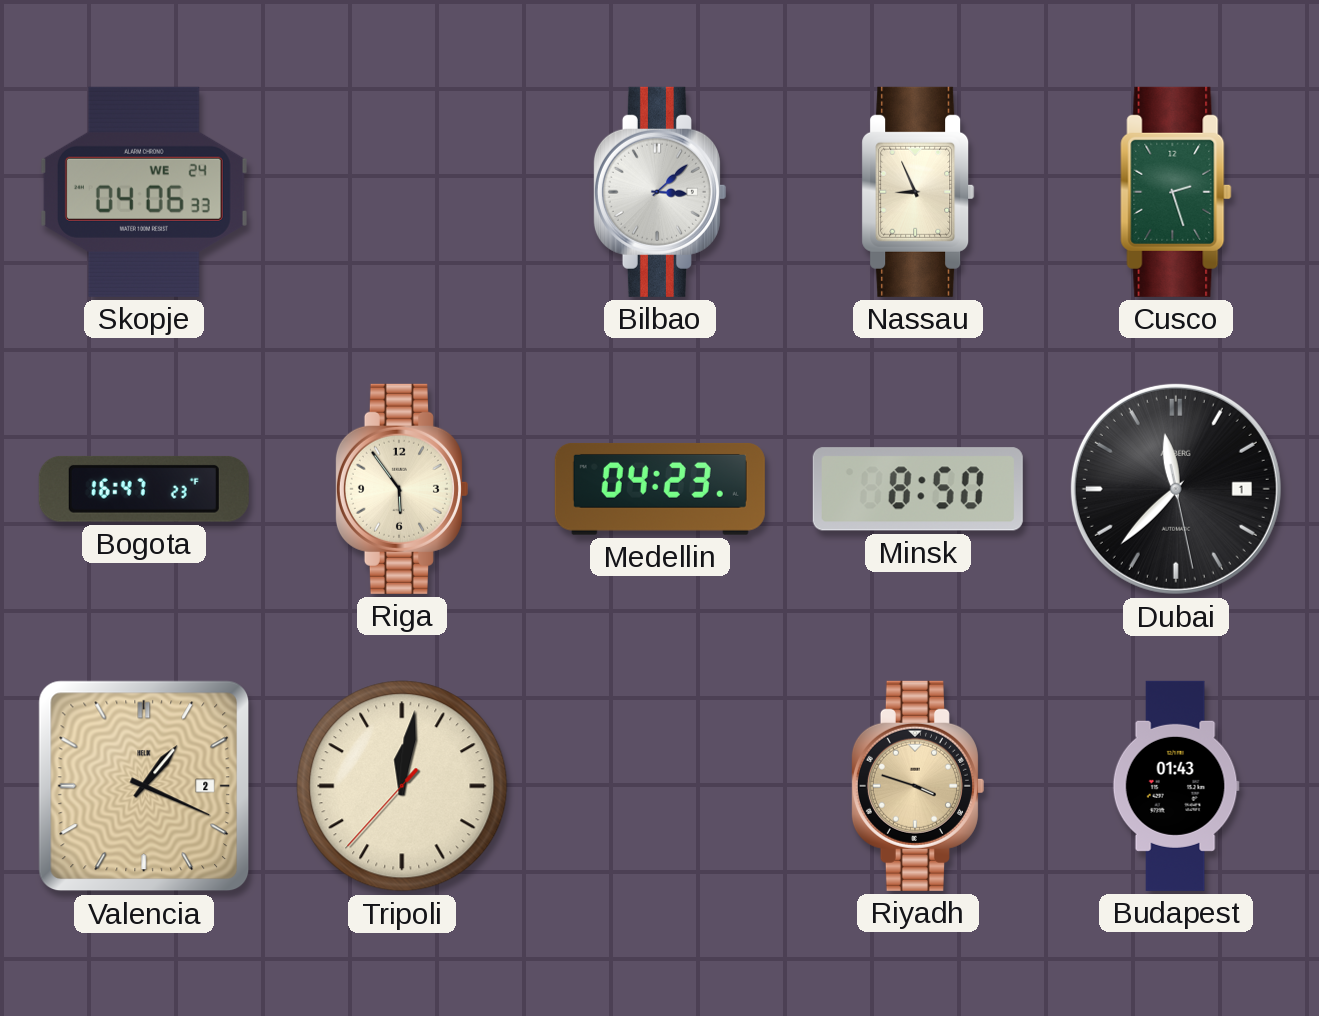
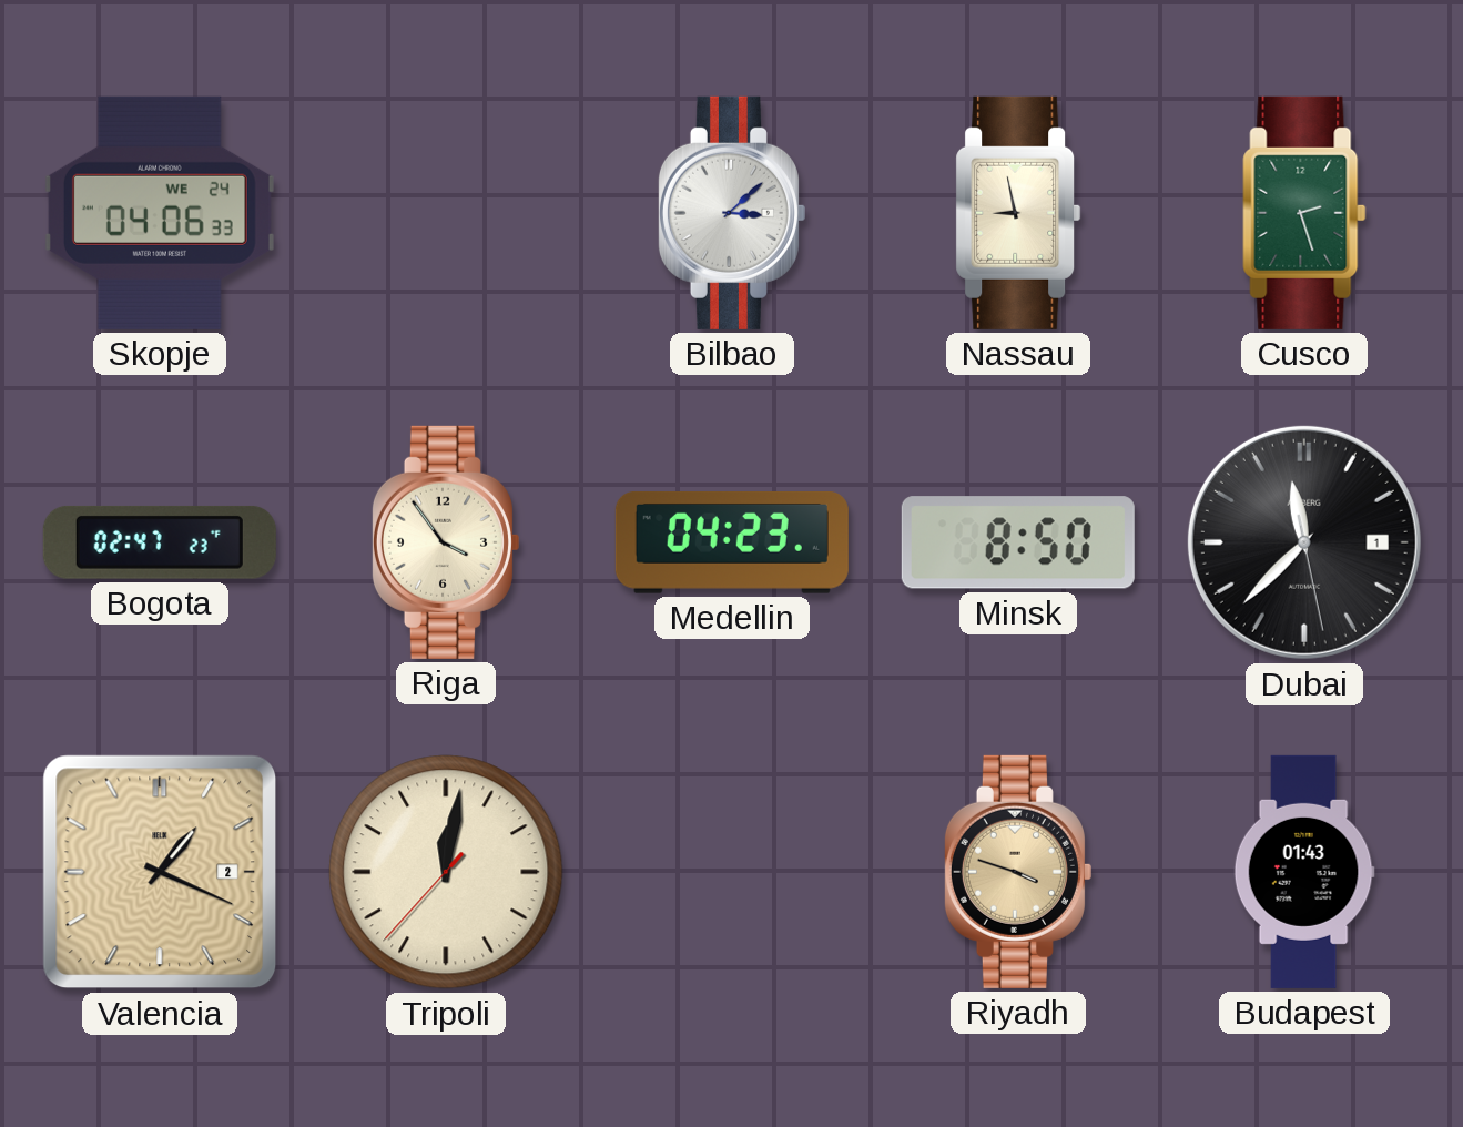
Nassau: 8:56 -> 8:58 (1018, 213)
Bogota: 16:47 -> 02:47 (160, 542)
Riga: 5:54 -> 3:54 (445, 542)
